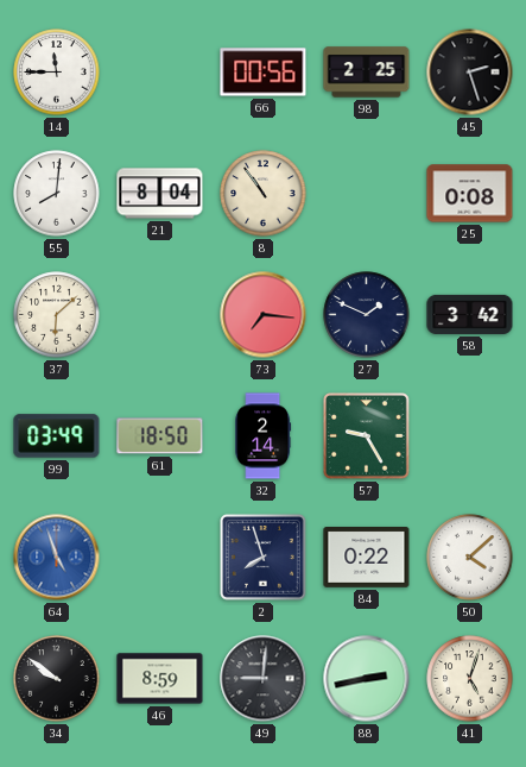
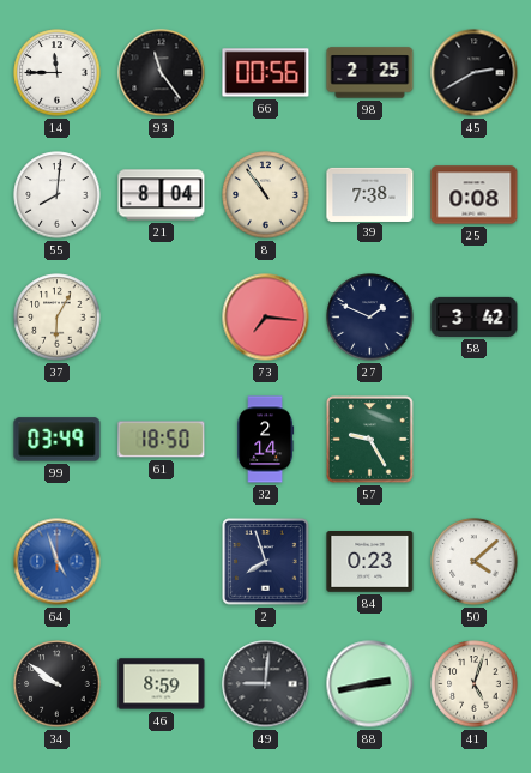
93: none -> 11:24 (162, 73)
45: 2:27 -> 2:40 (475, 73)
39: none -> 7:38 (370, 194)
37: 6:08 -> 6:05 (58, 318)
84: 0:22 -> 0:23 (370, 562)
